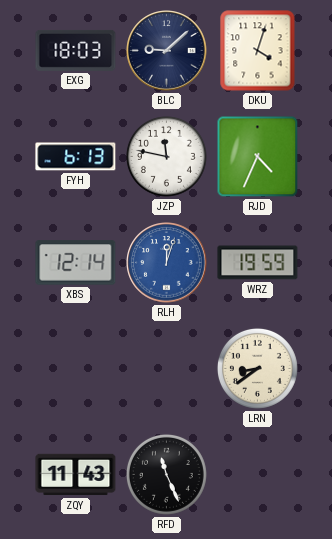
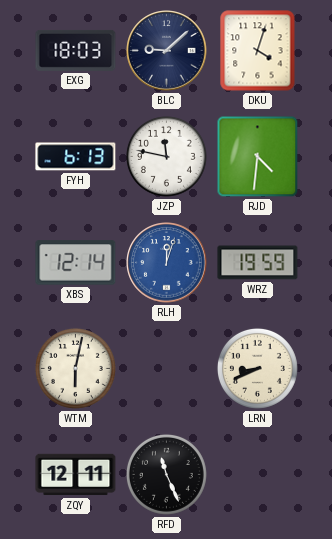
RJD: 4:34 -> 4:31 (258, 157)
WTM: none -> 6:02 (75, 368)
LRN: 8:39 -> 8:41 (257, 368)
ZQY: 11:43 -> 12:11 (76, 475)
